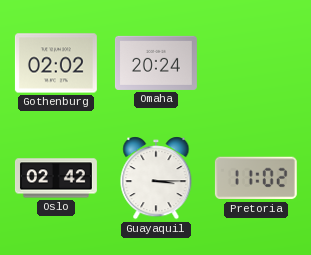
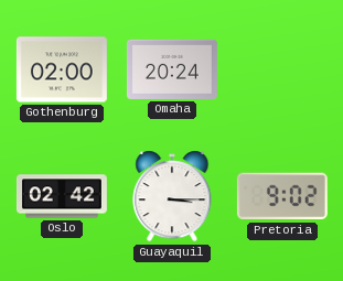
Gothenburg: 02:02 -> 02:00 (62, 69)
Pretoria: 11:02 -> 9:02 (282, 196)
